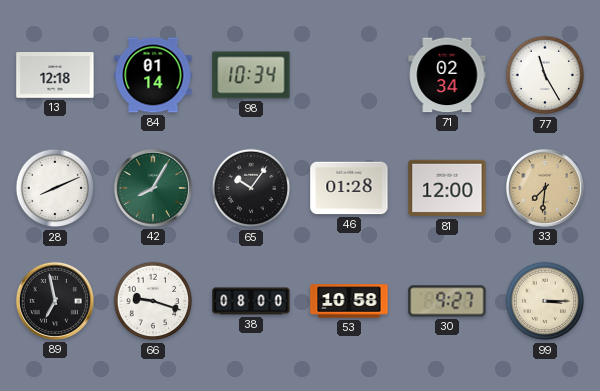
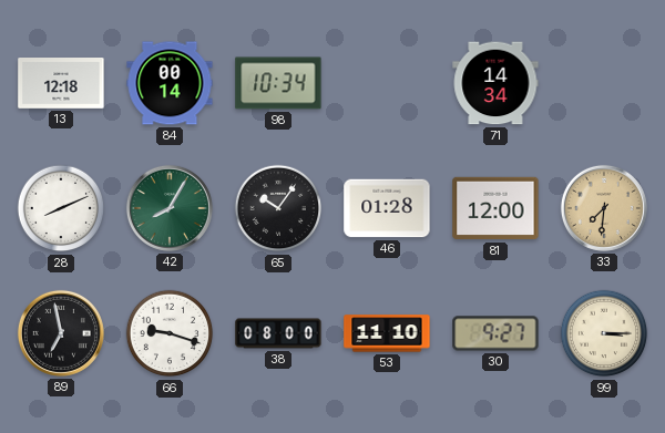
84: 01:14 -> 00:14 (170, 83)
71: 02:34 -> 14:34 (495, 83)
77: 11:25 -> none (545, 75)
53: 10:58 -> 11:10 (387, 333)
